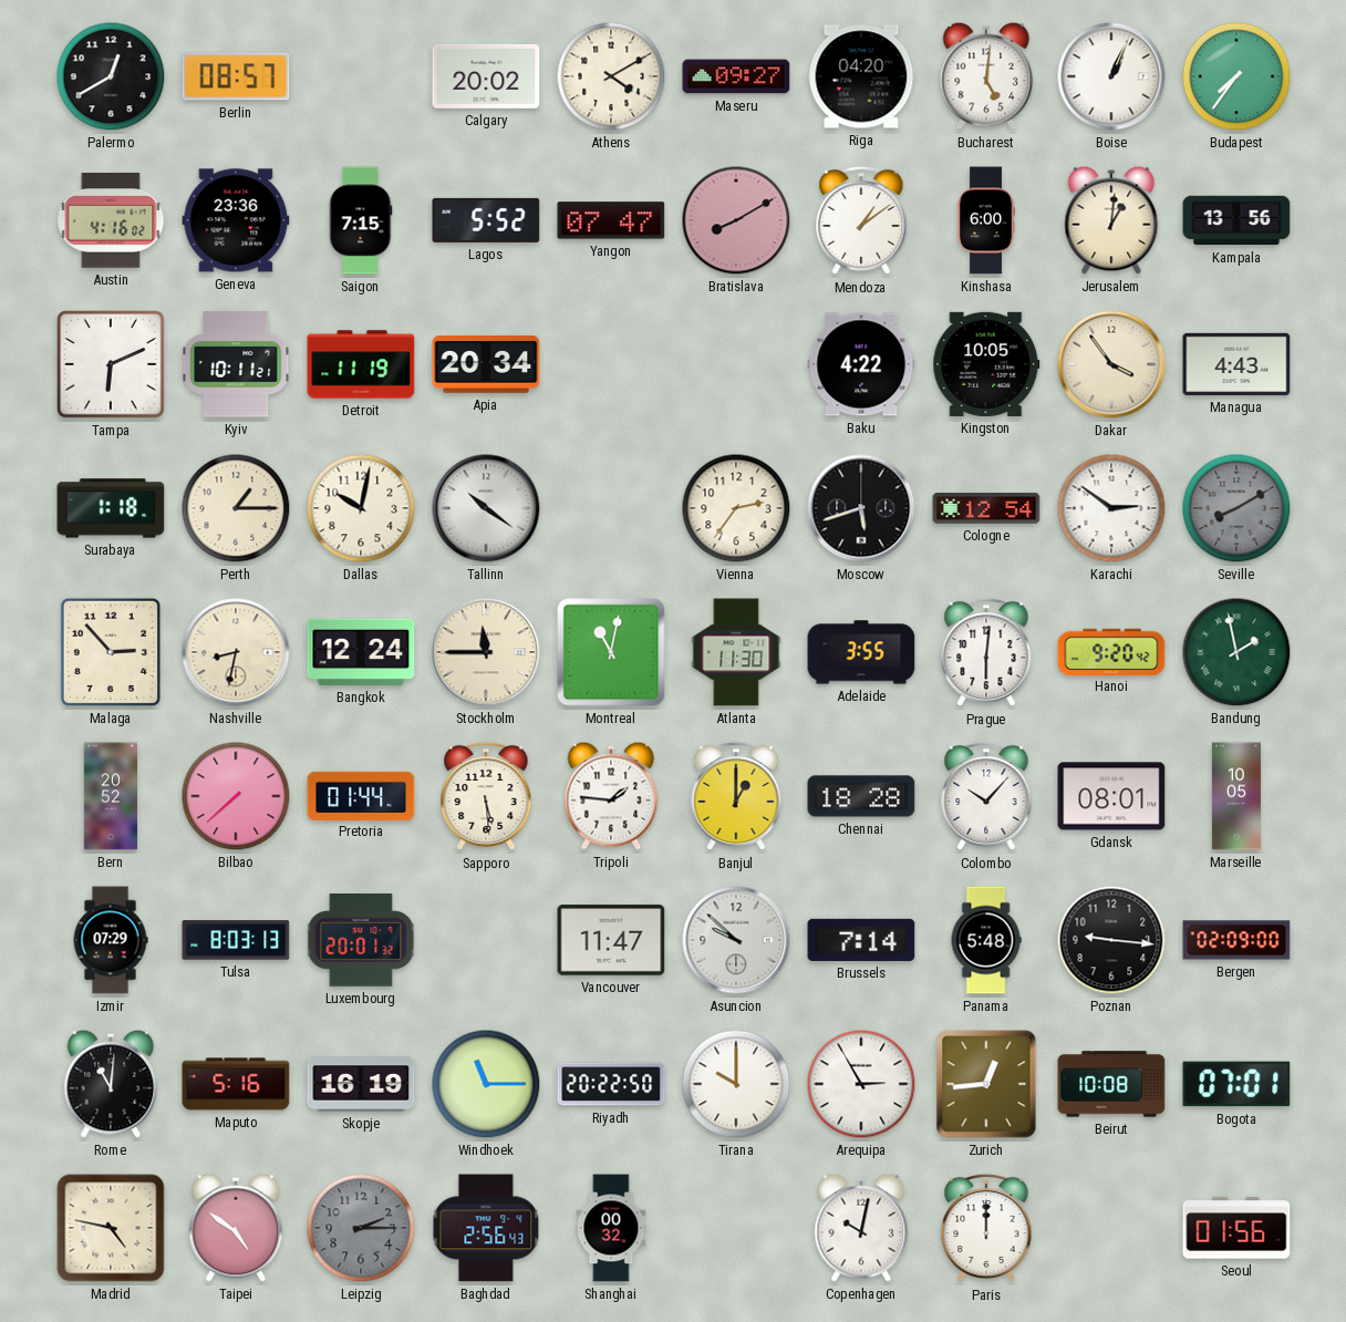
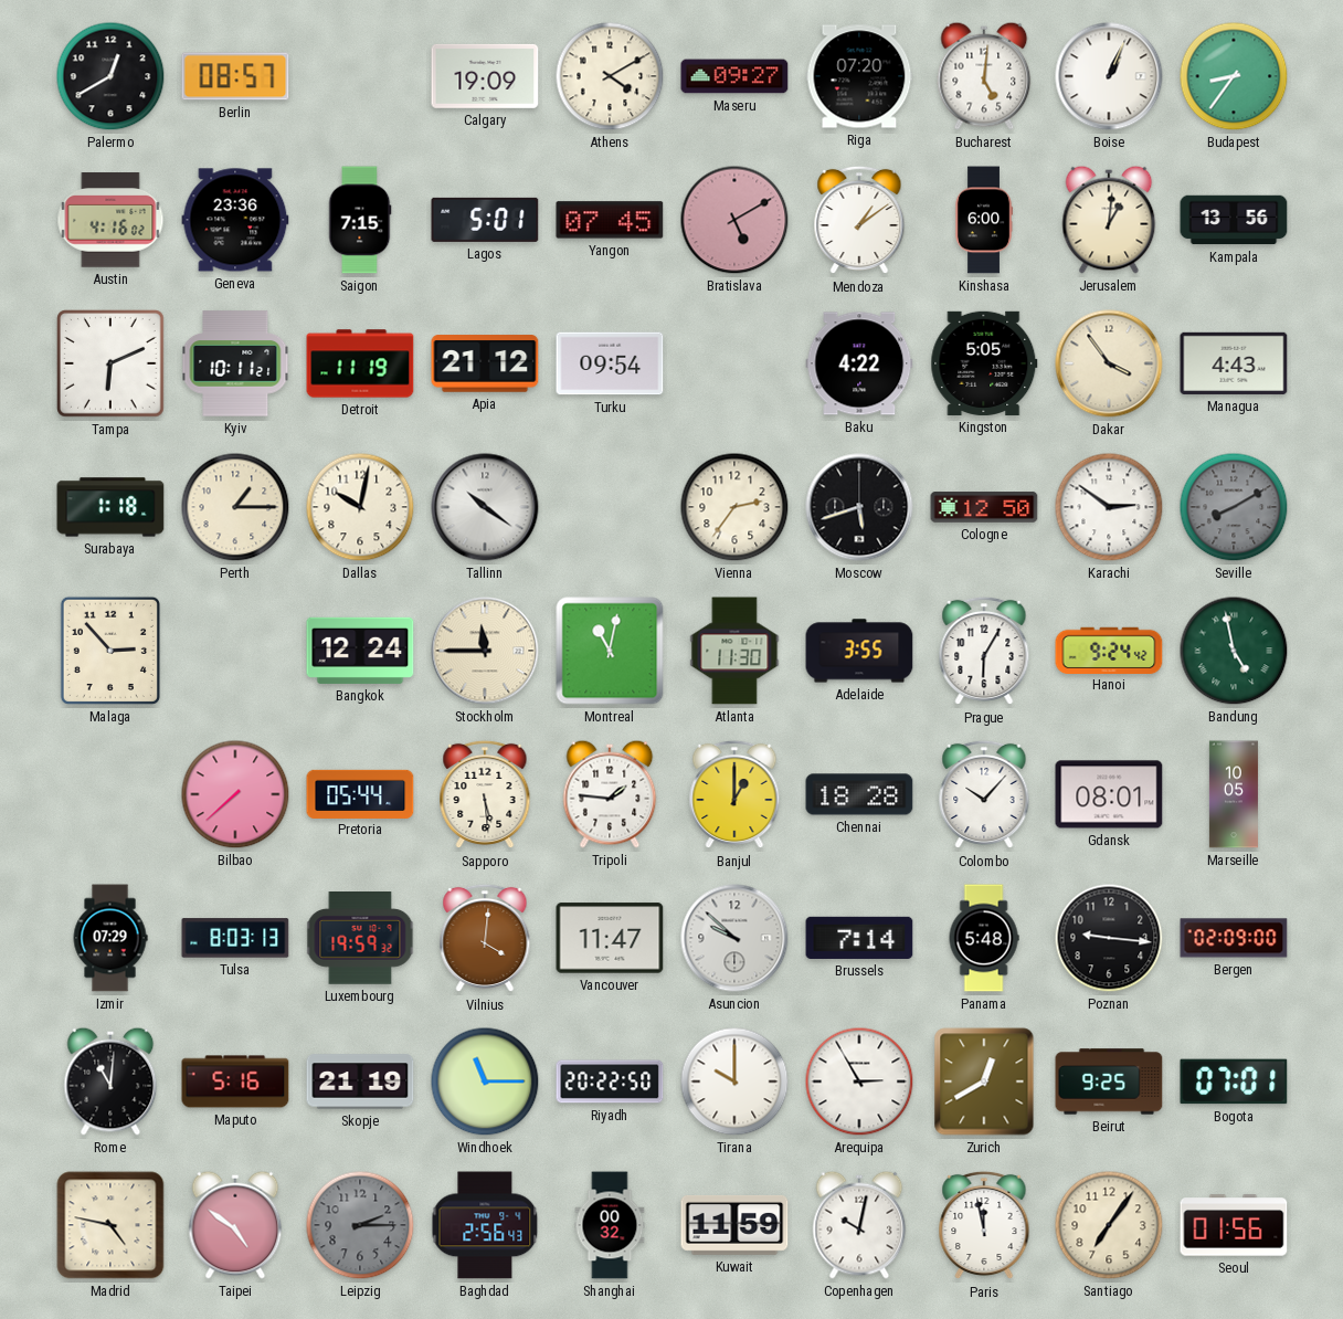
Calgary: 20:02 -> 19:09 (485, 76)
Riga: 04:20 -> 07:20 (859, 76)
Budapest: 7:36 -> 8:36 (1234, 76)
Lagos: 5:52 -> 5:01 (485, 220)
Yangon: 07:47 -> 07:45 (610, 220)
Bratislava: 8:10 -> 5:10 (734, 220)
Apia: 20:34 -> 21:12 (485, 363)
Turku: none -> 09:54 (610, 363)
Kingston: 10:05 -> 5:05 (984, 363)
Cologne: 12:54 -> 12:50 (984, 507)
Nashville: 8:32 -> none (236, 652)
Prague: 6:01 -> 6:05 (984, 651)
Hanoi: 9:20 -> 9:24 (1109, 650)
Bandung: 1:58 -> 4:58 (1234, 651)
Bern: 20:52 -> none (111, 796)
Pretoria: 01:44 -> 05:44 (360, 793)
Luxembourg: 20:01 -> 19:59 (360, 938)
Vilnius: none -> 4:01 (485, 938)
Skopje: 16:19 -> 21:19 (360, 1081)
Zurich: 12:44 -> 12:40 (984, 1081)
Beirut: 10:08 -> 9:25 (1109, 1081)
Kuwait: none -> 11:59 (734, 1225)
Paris: 12:00 -> 11:58 (984, 1225)
Santiago: none -> 7:06 (1109, 1225)
